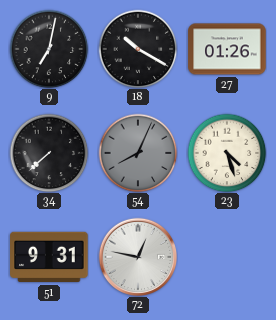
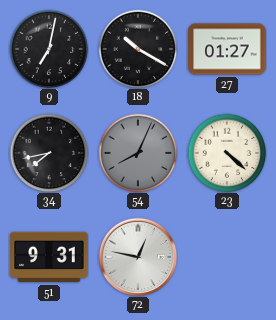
27: 01:26 -> 01:27 (227, 49)
34: 7:38 -> 7:43 (49, 153)
23: 4:27 -> 4:22 (227, 153)
